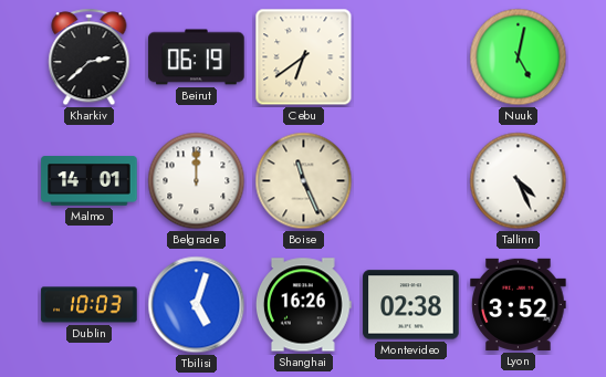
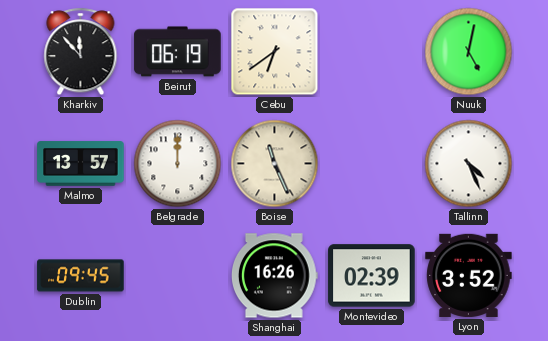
Kharkiv: 2:38 -> 11:53 (81, 52)
Malmo: 14:01 -> 13:57 (81, 164)
Dublin: 10:03 -> 09:45 (81, 276)
Tbilisi: 5:03 -> none (197, 305)
Montevideo: 02:38 -> 02:39 (372, 276)
